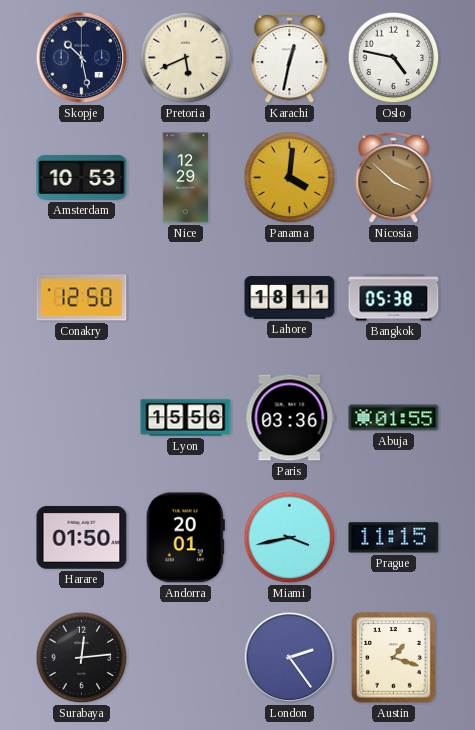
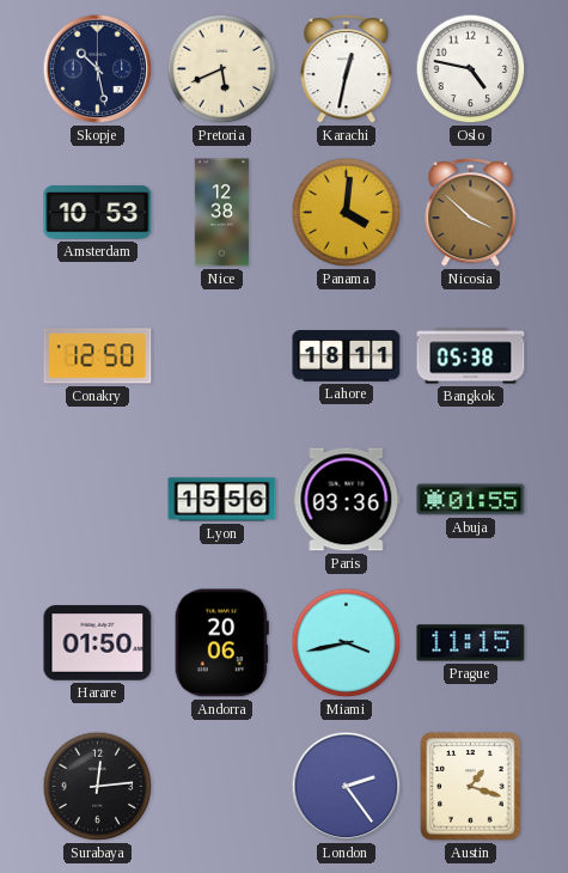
Nice: 12:29 -> 12:38 (222, 213)
Andorra: 20:01 -> 20:06 (221, 643)
